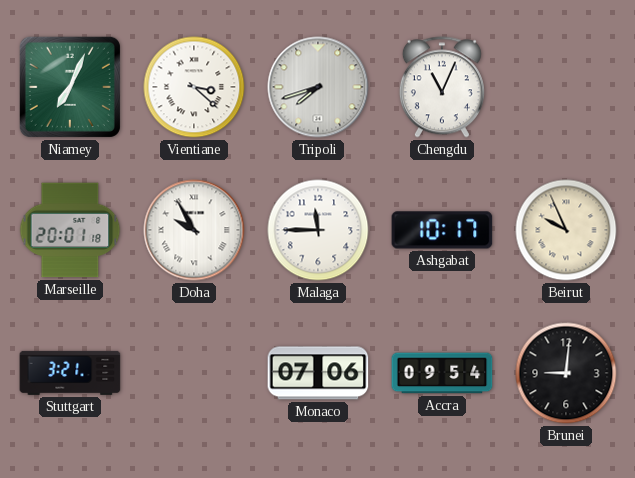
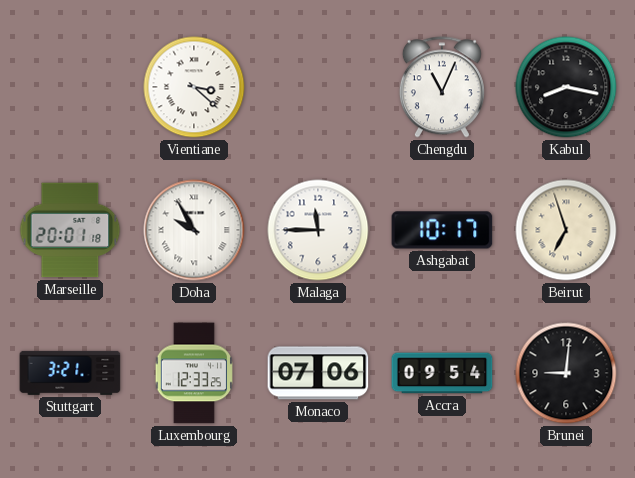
Niamey: 7:04 -> none (70, 87)
Tripoli: 7:42 -> none (318, 87)
Kabul: none -> 8:17 (566, 87)
Beirut: 9:56 -> 6:57 (566, 230)
Luxembourg: none -> 12:33 (193, 373)
